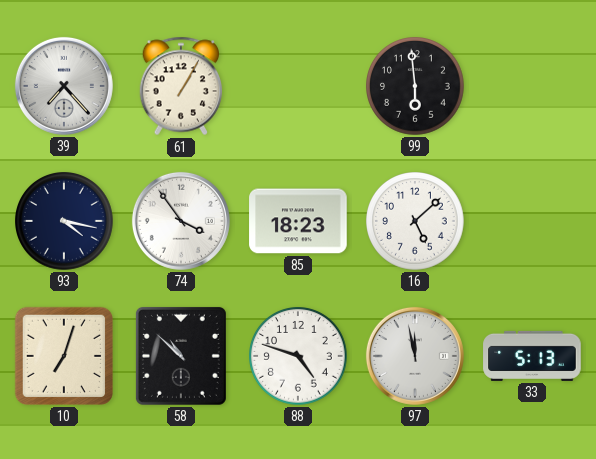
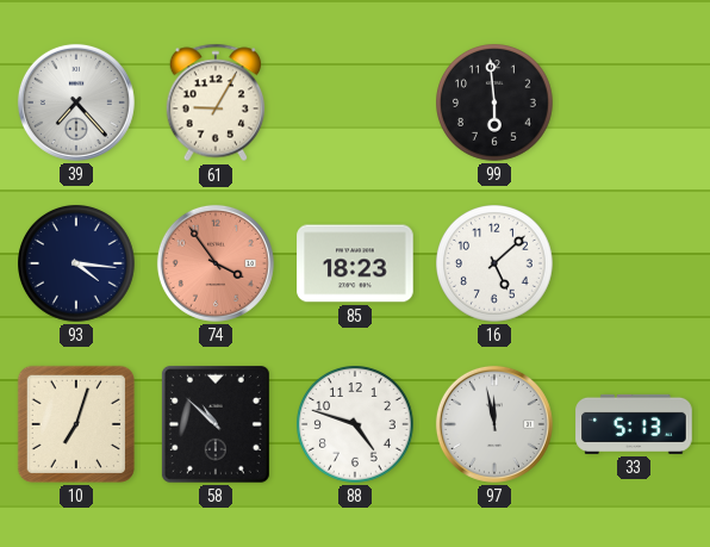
61: 1:05 -> 9:05 (216, 102)
93: 4:17 -> 4:16 (77, 265)
74 dial: white -> salmon (216, 263)
